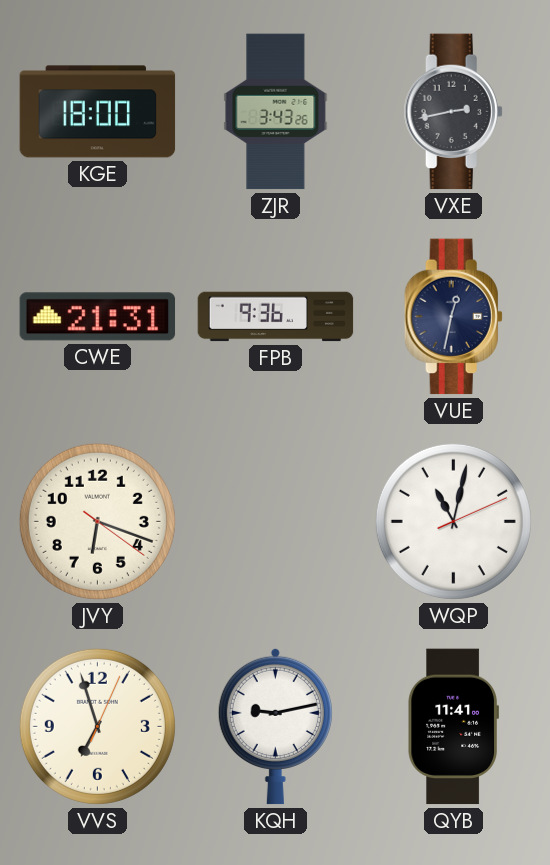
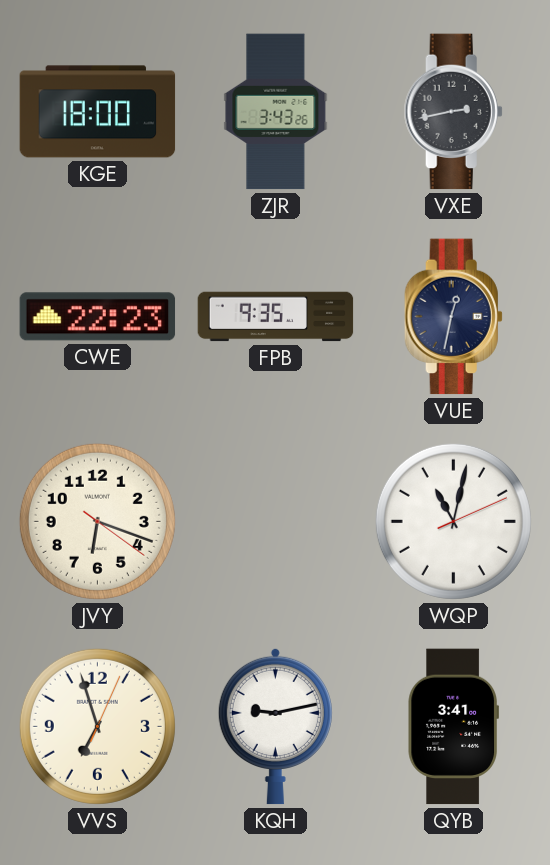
CWE: 21:31 -> 22:23 (98, 317)
FPB: 9:36 -> 9:35 (276, 317)
QYB: 11:41 -> 3:41 (453, 727)
